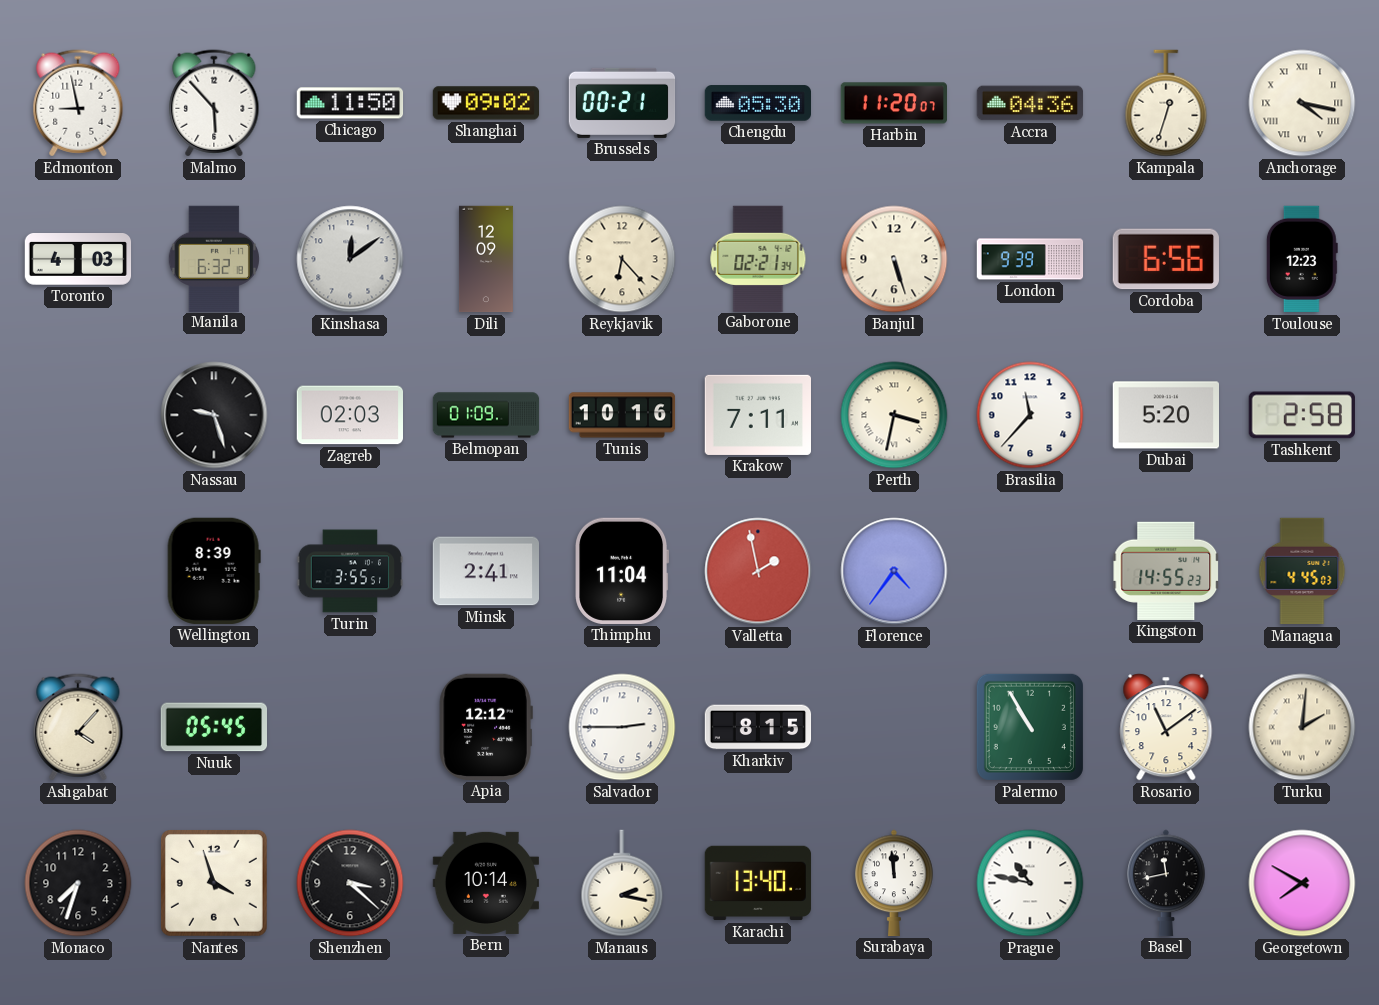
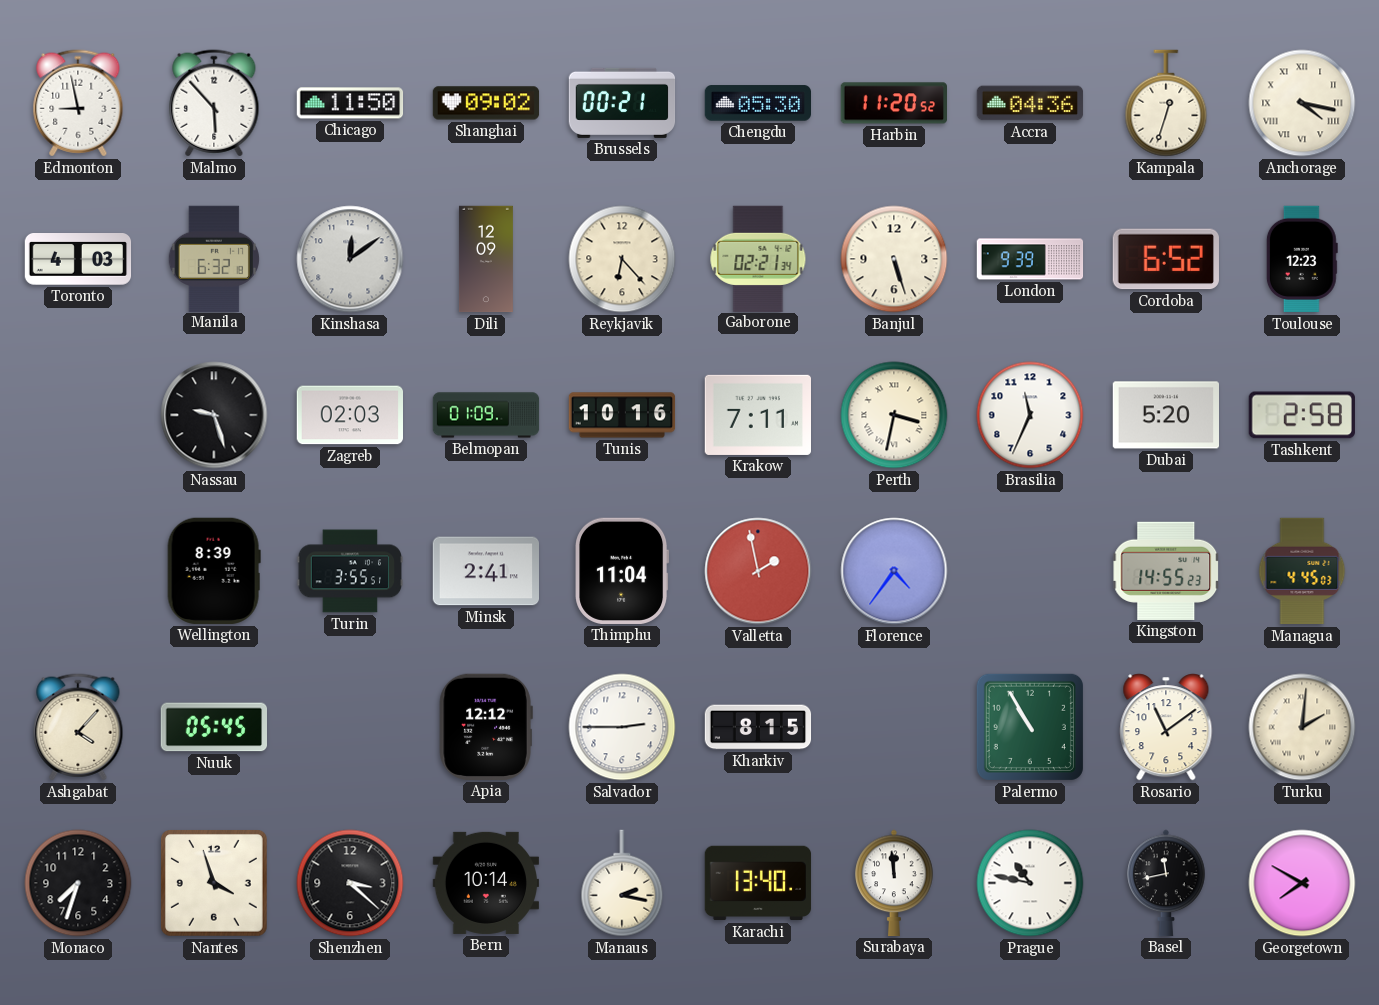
Harbin: 11:20:07 -> 11:20:52 (893, 103)
Cordoba: 6:56 -> 6:52 (1166, 259)
Brasilia: 11:37 -> 11:34 (1030, 415)
